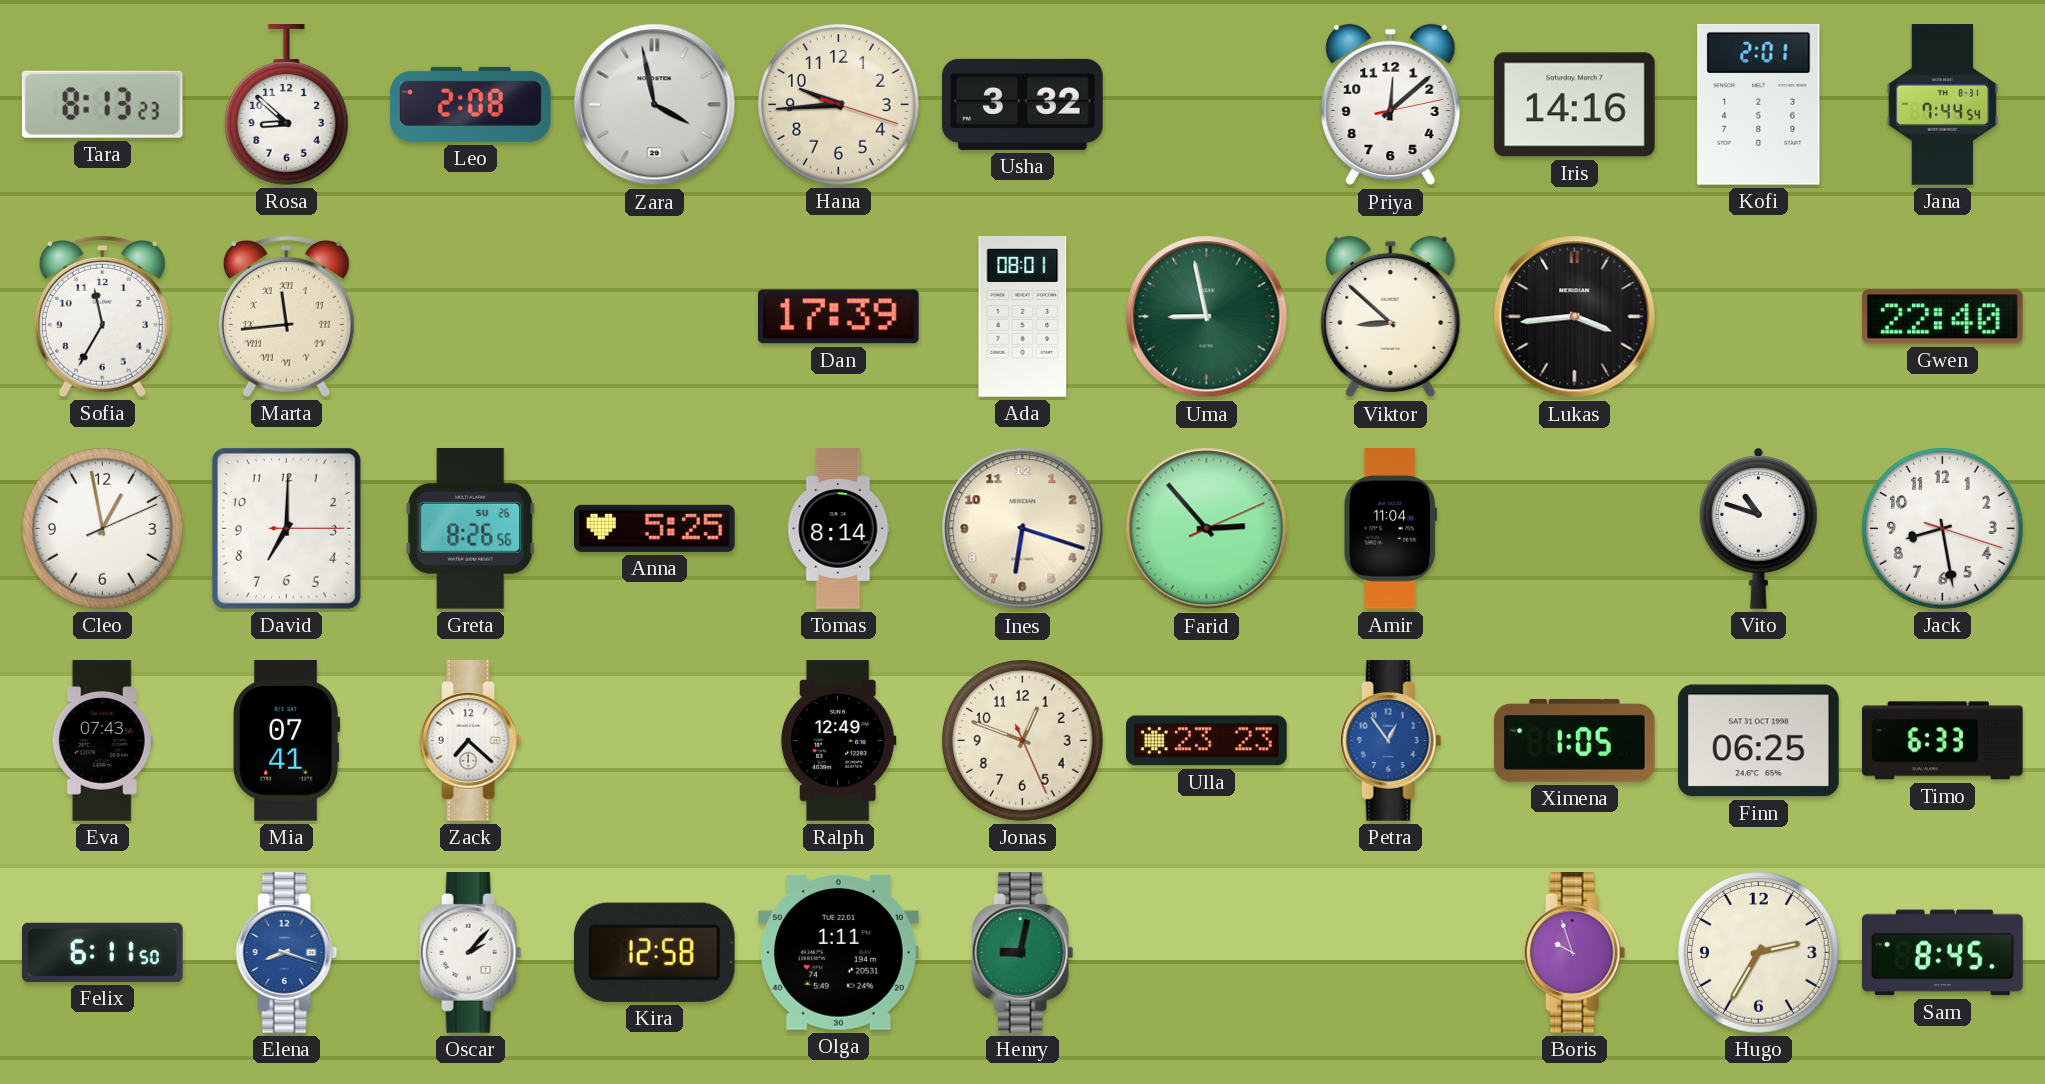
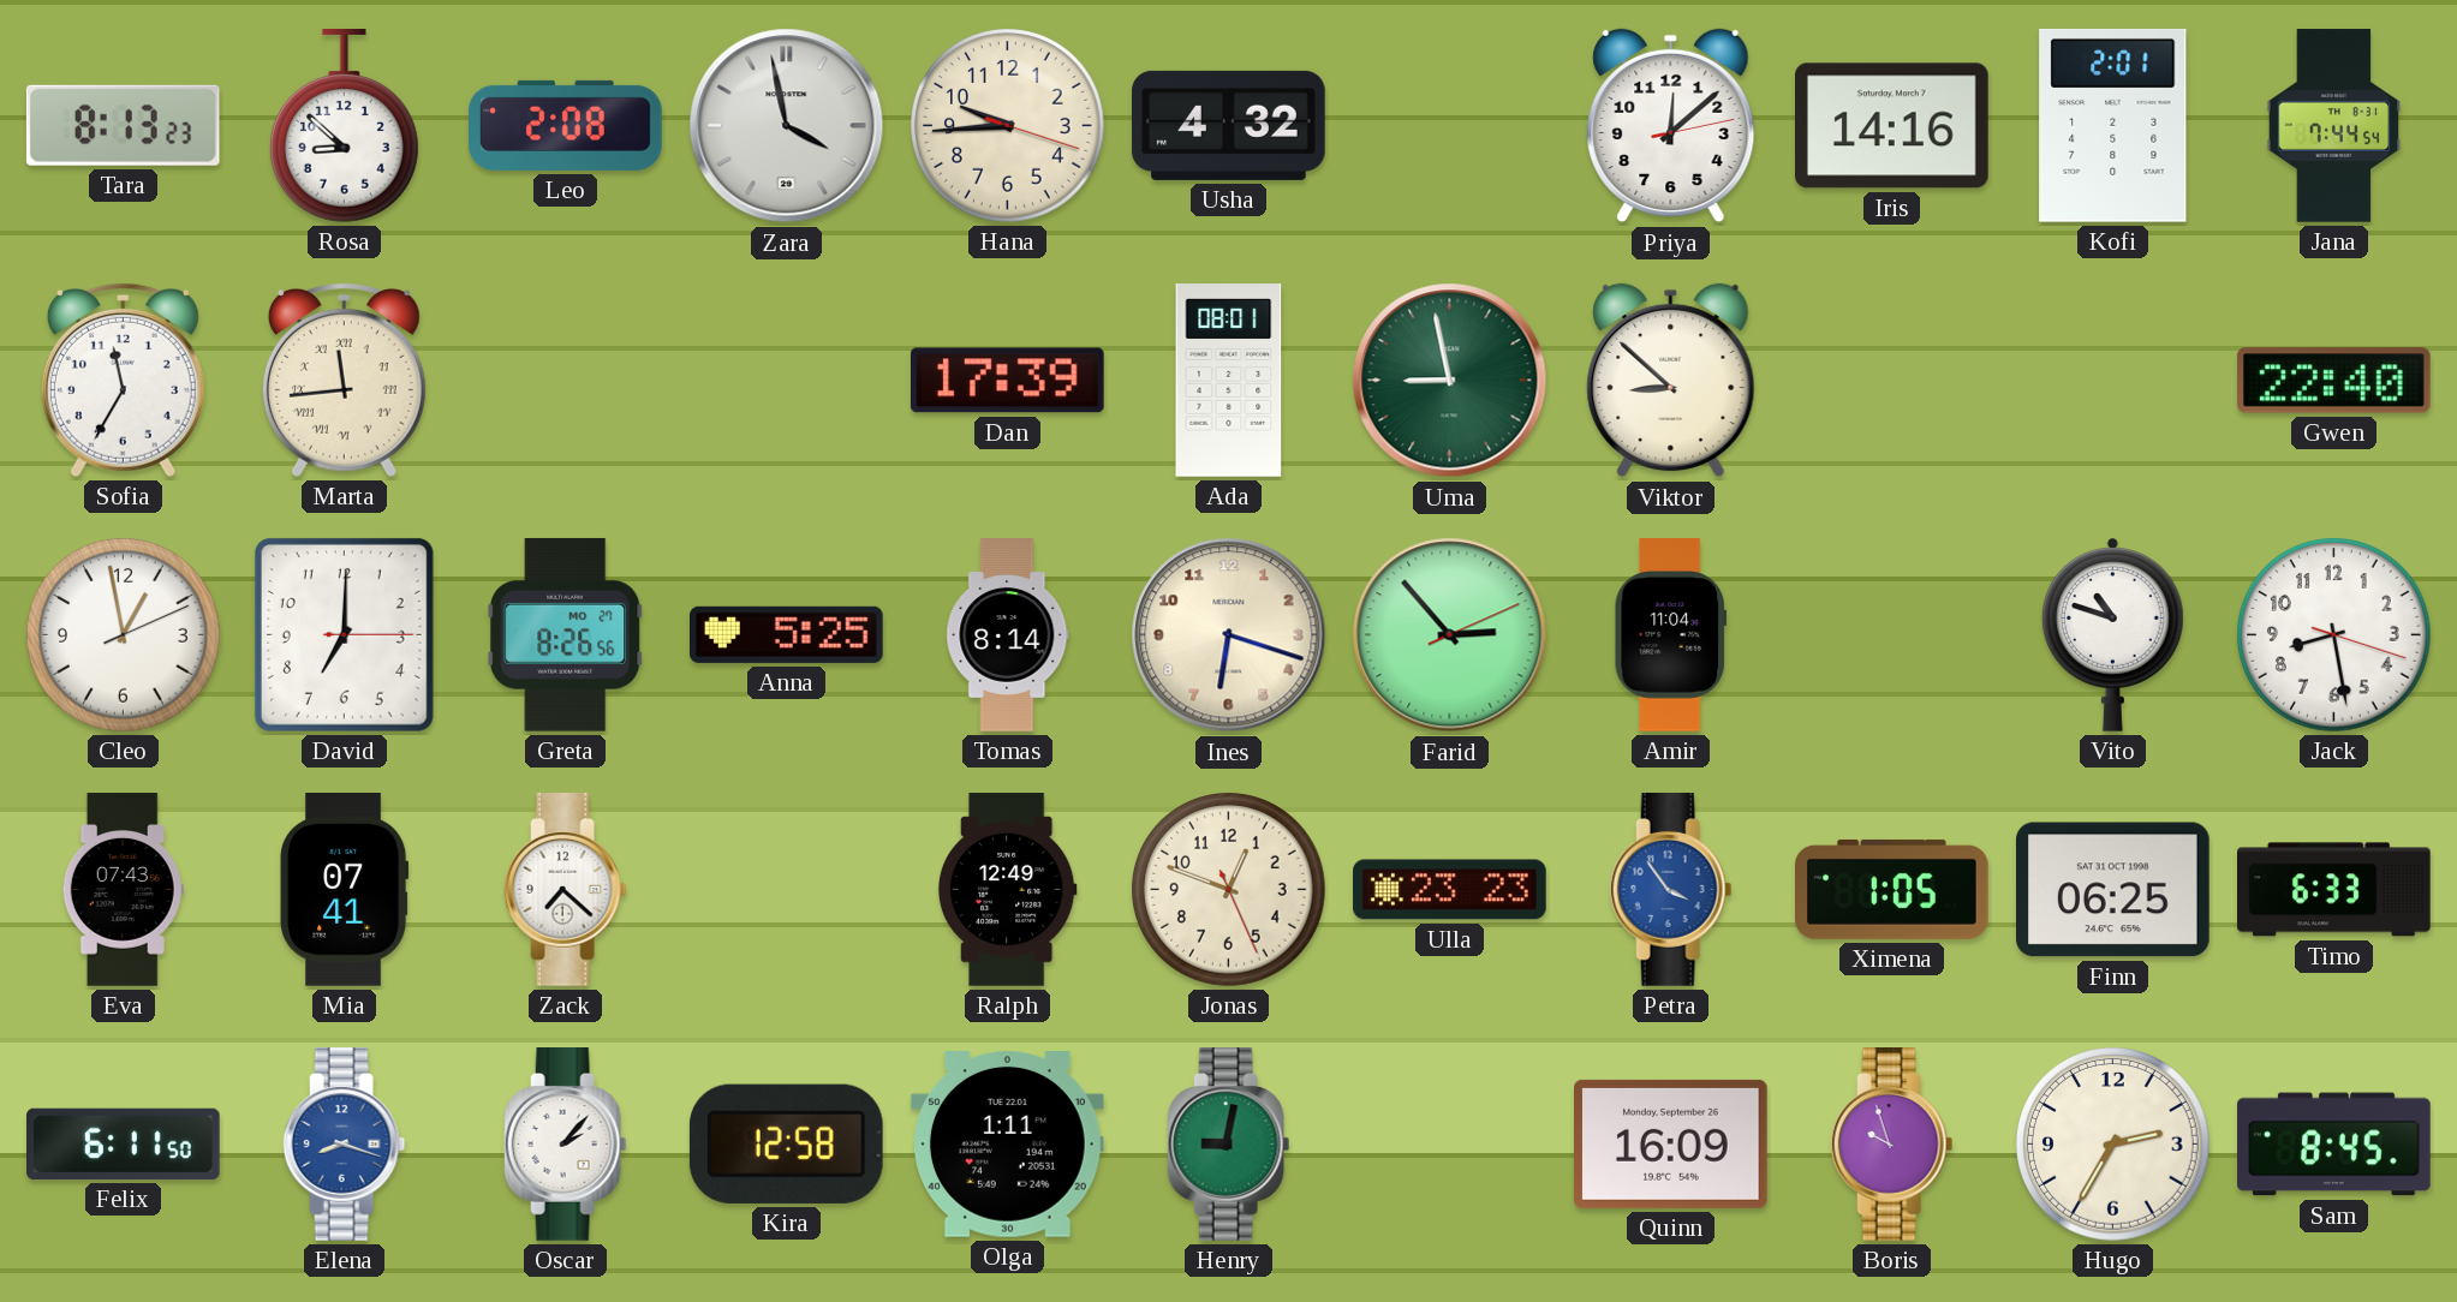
Usha: 3:32 -> 4:32 (1229, 125)
Lukas: 3:44 -> none (1575, 317)
Greta date: SU 26 -> MO 27 (566, 634)
Petra: 12:54 -> 3:54 (1671, 890)
Quinn: none -> 16:09 (1671, 1143)
